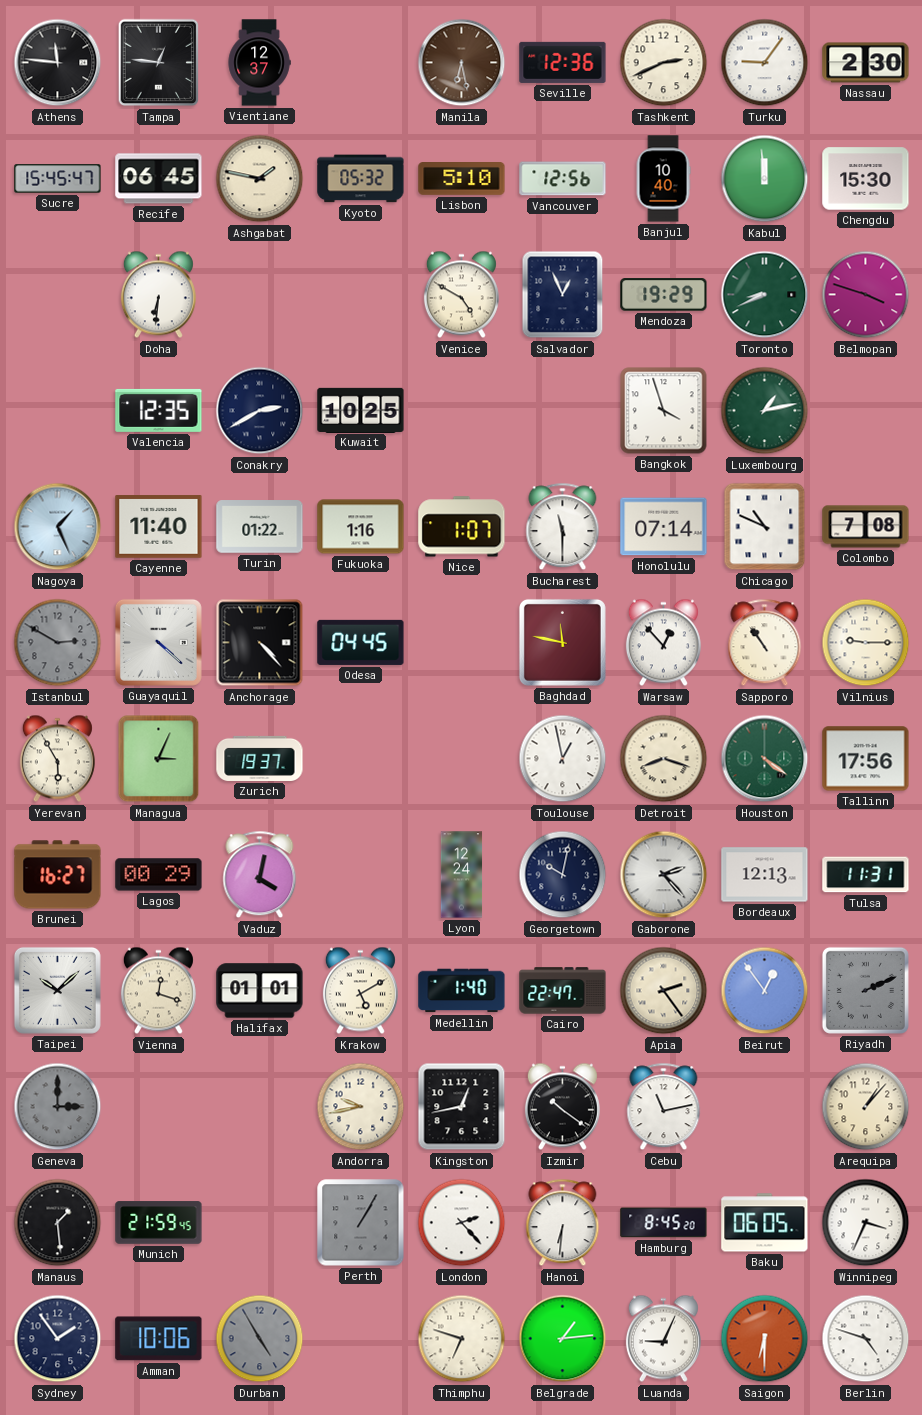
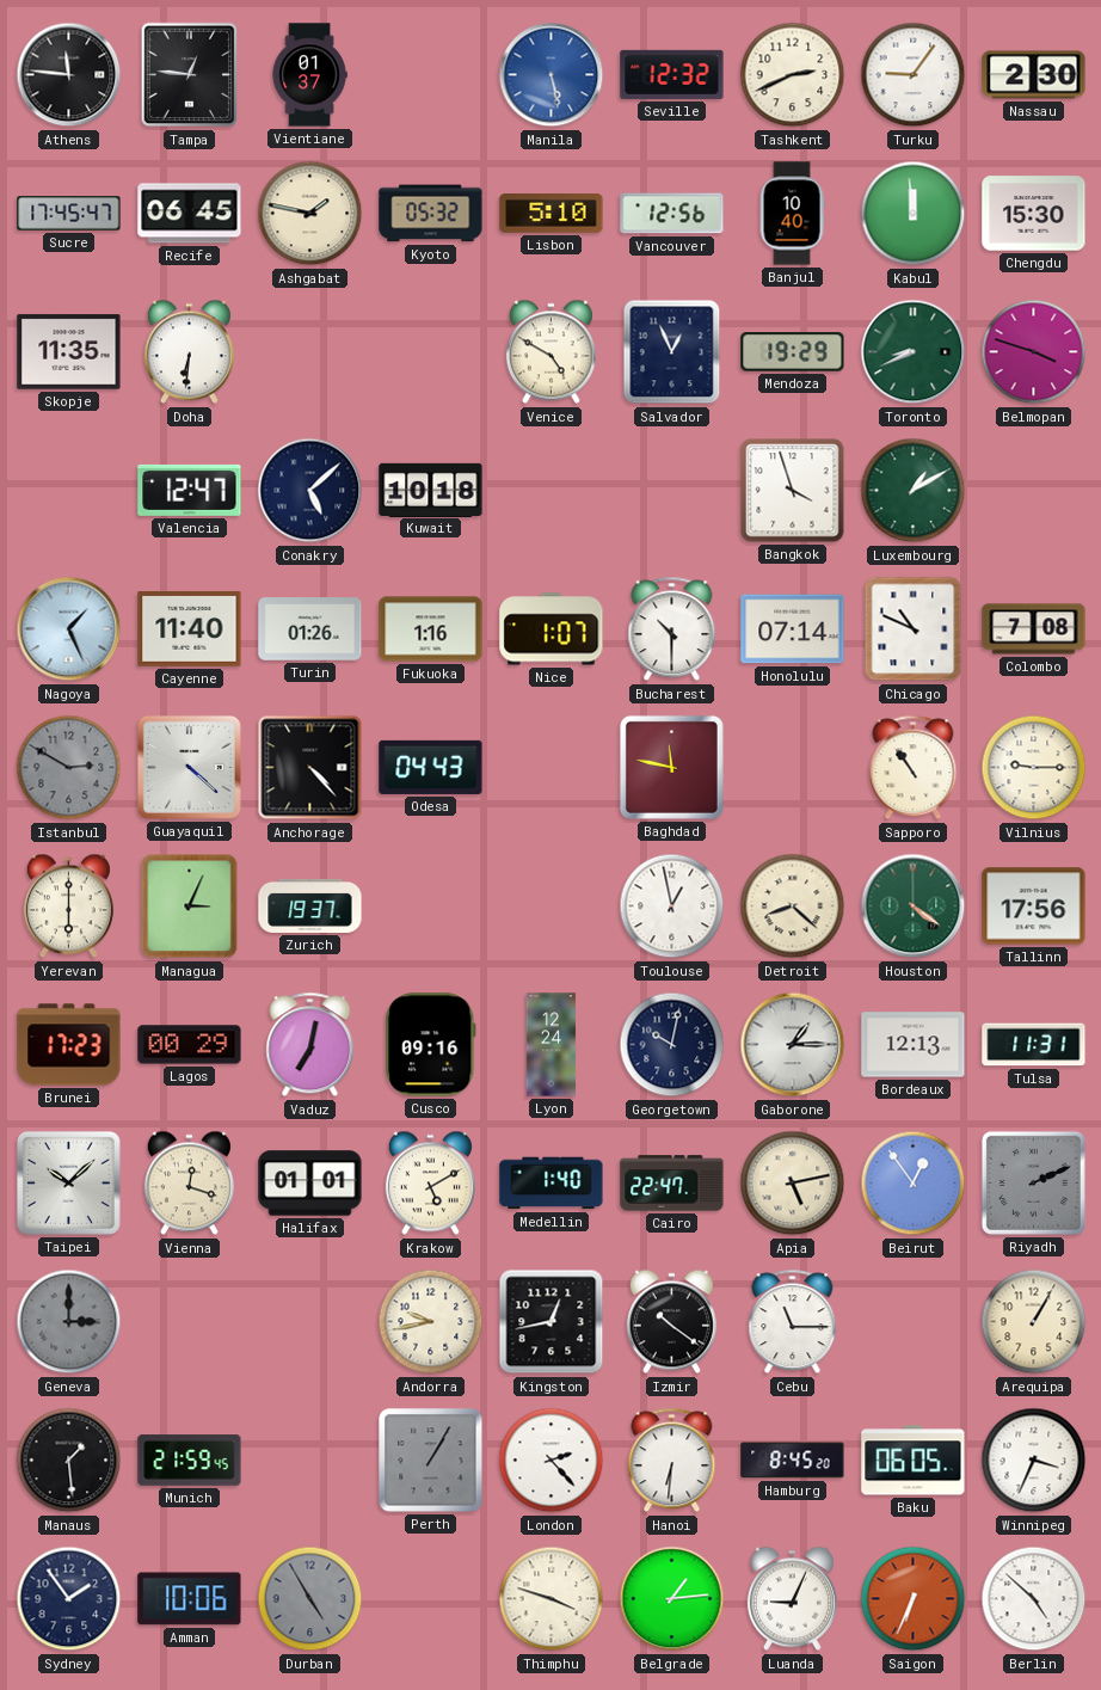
Vientiane: 12:37 -> 01:37 (309, 75)
Manila: 6:28 -> 5:28 (552, 75)
Manila dial: brown -> blue (552, 75)
Seville: 12:36 -> 12:32 (672, 74)
Sucre: 15:45 -> 17:45 (69, 214)
Skopje: none -> 11:35 (69, 352)
Valencia: 12:35 -> 12:47 (190, 490)
Conakry: 2:40 -> 5:08 (310, 491)
Kuwait: 10:25 -> 10:18 (431, 490)
Luxembourg: 1:13 -> 1:10 (914, 491)
Turin: 01:22 -> 01:26 (310, 629)
Bucharest: 11:30 -> 10:30 (672, 629)
Odesa: 04:45 -> 04:43 (431, 767)
Warsaw: 12:53 -> none (663, 643)
Yerevan: 5:55 -> 6:00 (68, 907)
Detroit: 8:18 -> 8:22 (793, 907)
Brunei: 16:27 -> 17:23 (69, 1045)
Vaduz: 4:02 -> 7:02 (310, 1045)
Cusco: none -> 09:16 (431, 1045)
Gaborone: 2:23 -> 1:15 (793, 1045)
Apia: 2:24 -> 5:13 (793, 1184)
Cebu: 11:13 -> 11:15 (793, 1322)
Arequipa: 1:07 -> 1:05 (1034, 1322)
Thimphu: 6:48 -> 3:48 (552, 1599)
Saigon: 6:30 -> 6:34 (914, 1599)
Berlin: 4:48 -> 4:52 (1034, 1599)
